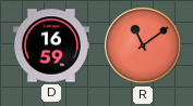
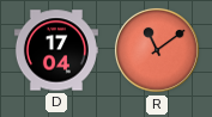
D: 16:59 -> 17:04 (56, 50)
